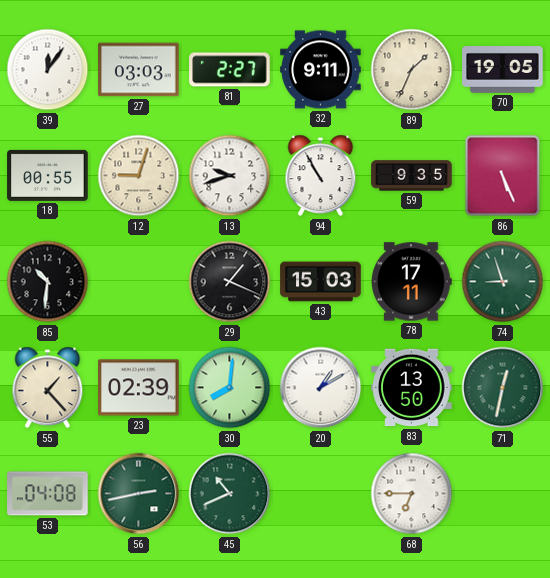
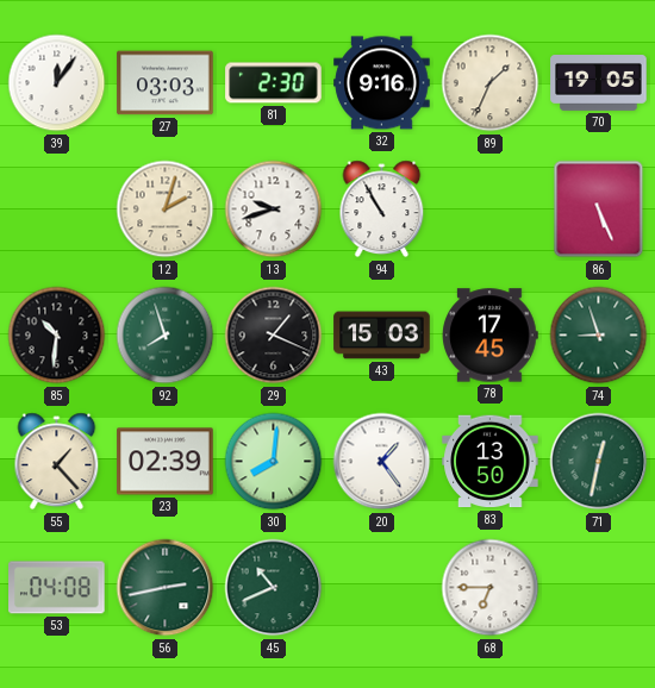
81: 2:27 -> 2:30 (274, 83)
32: 9:11 -> 9:16 (382, 83)
18: 00:55 -> none (48, 175)
12: 9:03 -> 2:03 (166, 209)
59: 9:35 -> none (412, 176)
92: none -> 7:57 (166, 336)
78: 17:11 -> 17:45 (491, 336)
20: 1:10 -> 1:24 (382, 462)
